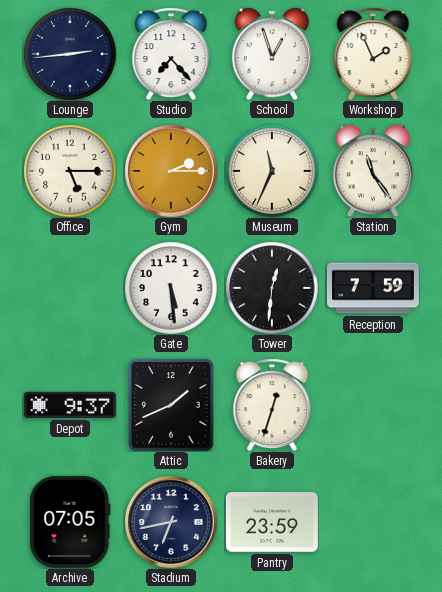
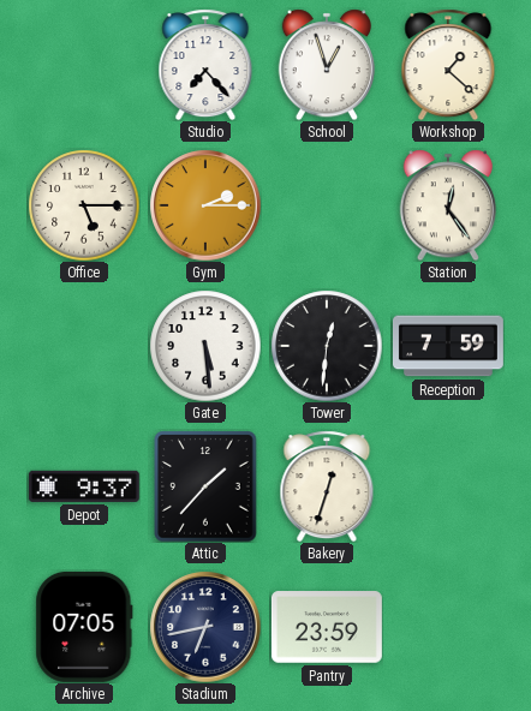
Lounge: 2:44 -> none (70, 54)
Workshop: 1:56 -> 1:22 (448, 65)
Museum: 11:34 -> none (272, 171)
Station: 11:24 -> 12:24 (447, 205)
Attic: 1:41 -> 1:37 (205, 486)
